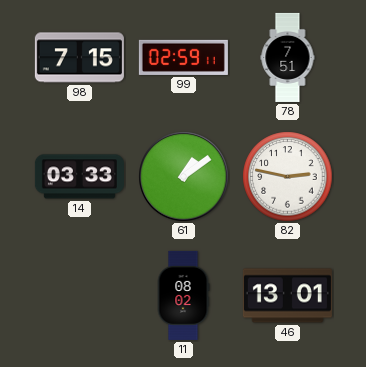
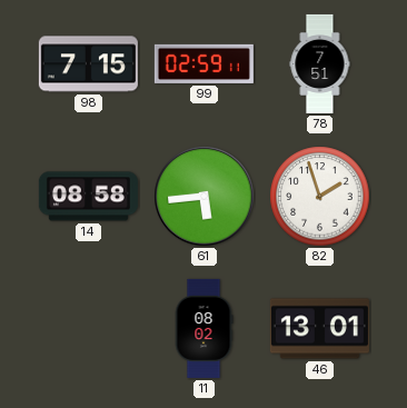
14: 03:33 -> 08:58 (88, 197)
61: 1:09 -> 5:44 (205, 197)
82: 2:47 -> 1:57 (320, 197)
